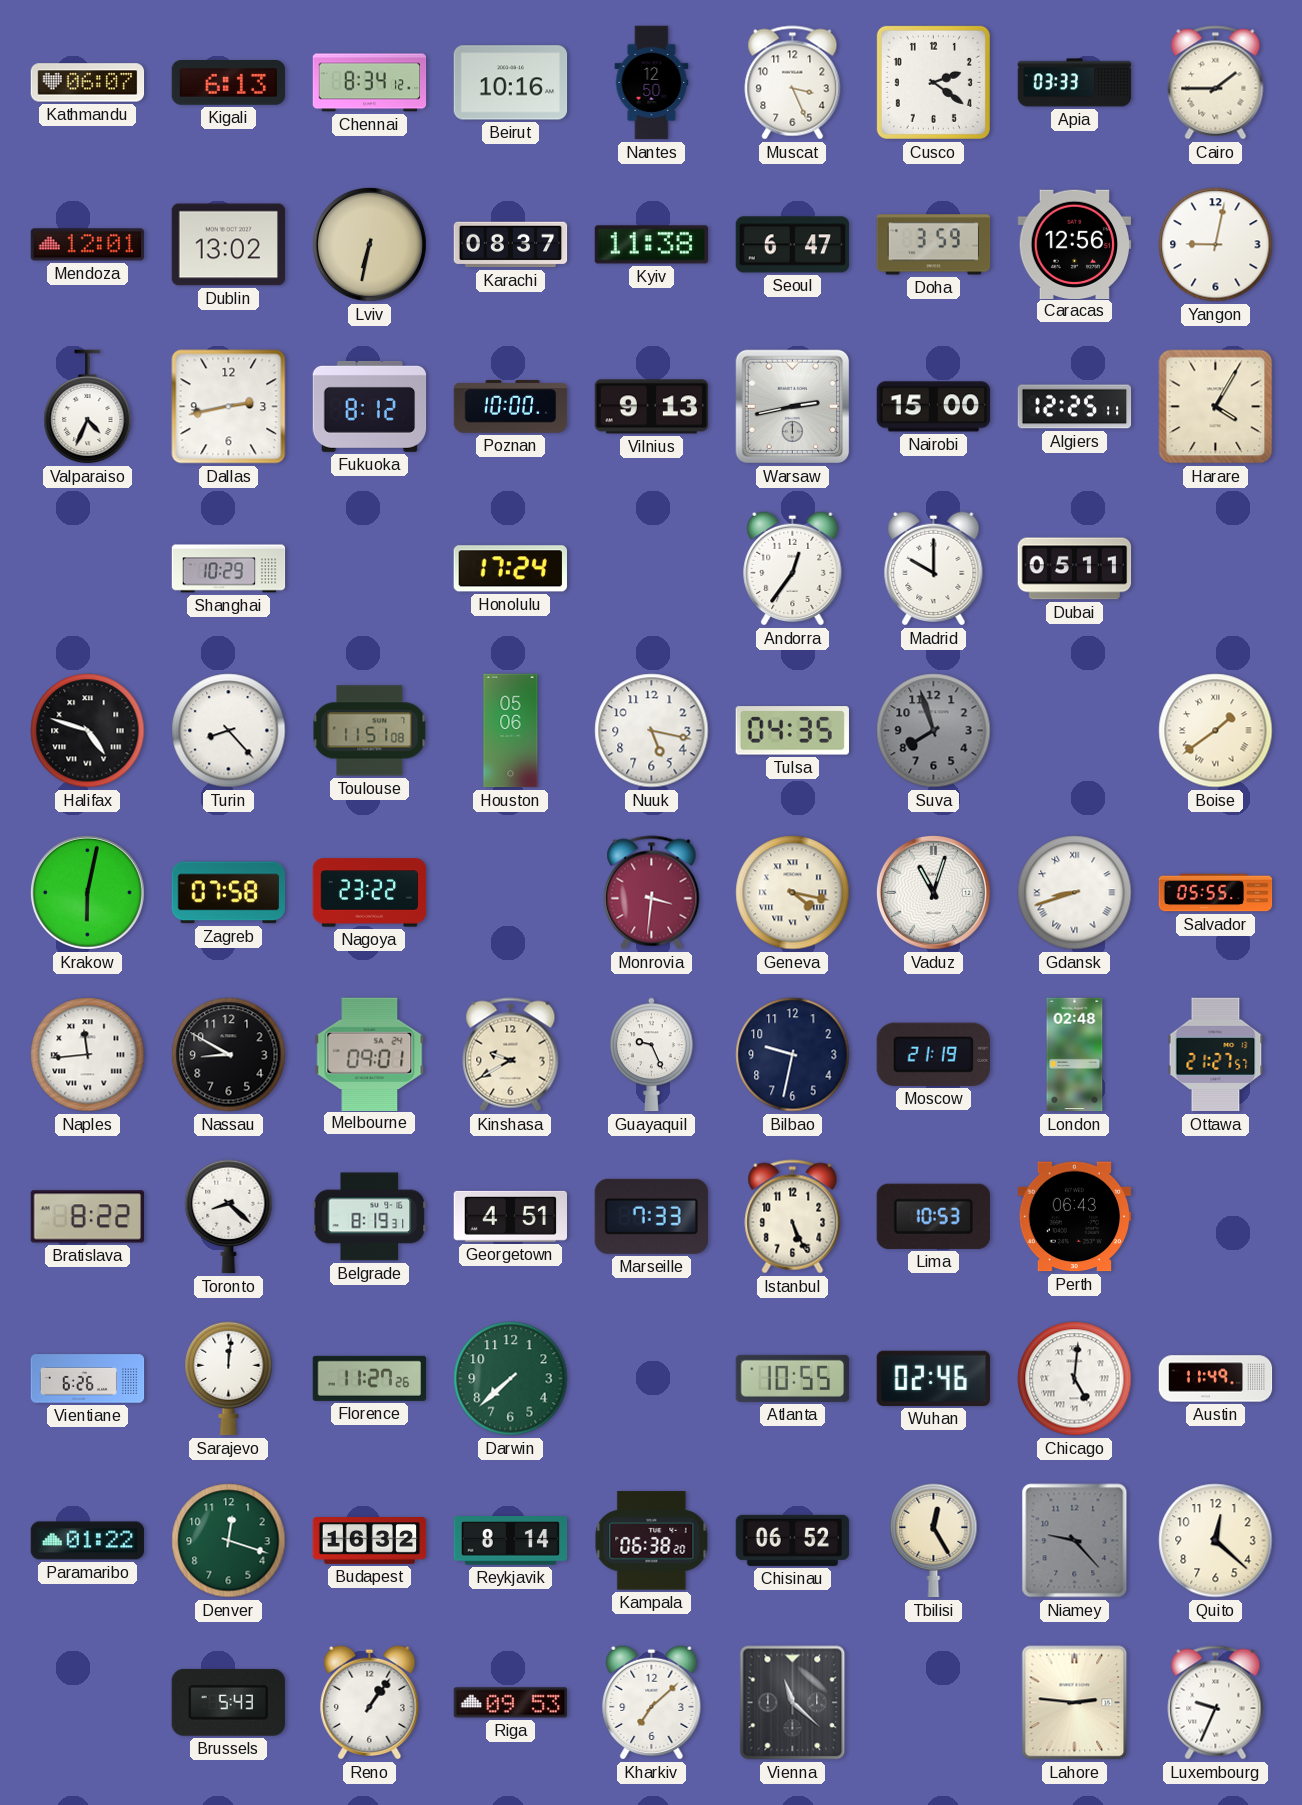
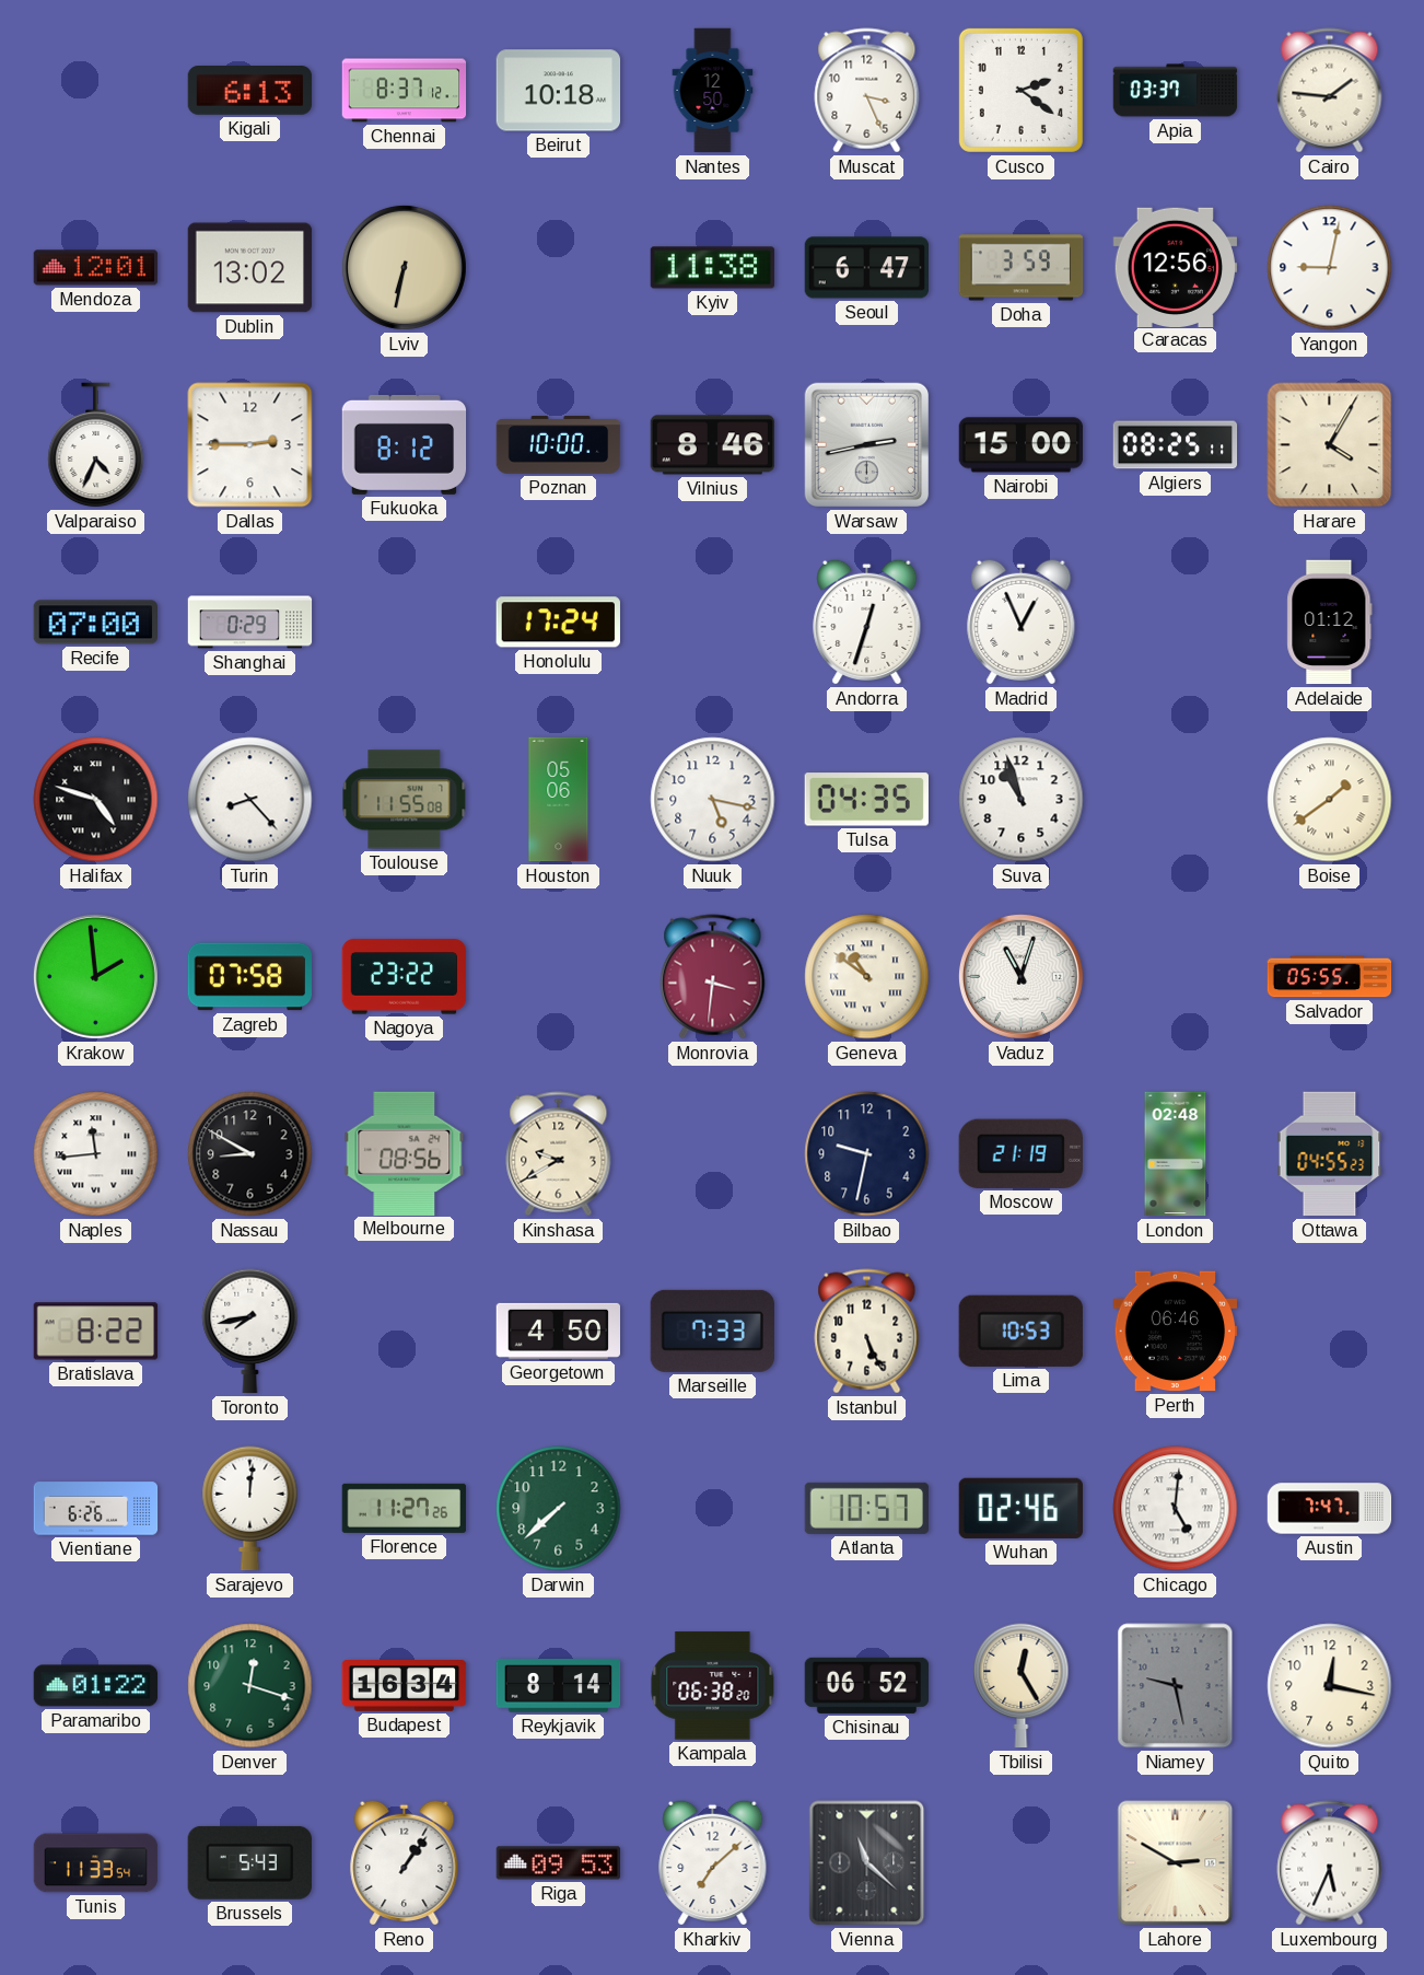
Kathmandu: 06:07 -> none (88, 83)
Chennai: 8:34 -> 8:37 (405, 91)
Beirut: 10:16 -> 10:18 (559, 91)
Apia: 03:33 -> 03:37 (1176, 91)
Cairo: 1:45 -> 1:46 (1330, 91)
Karachi: 08:37 -> none (511, 245)
Dallas: 2:43 -> 2:45 (250, 445)
Vilnius: 9:13 -> 8:46 (713, 445)
Algiers: 12:25 -> 08:25 (1176, 445)
Recife: none -> 07:00 (95, 623)
Shanghai: 10:29 -> 0:29 (250, 623)
Andorra: 12:36 -> 12:33 (867, 621)
Madrid: 10:00 -> 12:56 (1022, 621)
Dubai: 05:11 -> none (1075, 569)
Adelaide: none -> 01:12 (1330, 623)
Toulouse: 11:51 -> 11:55 (405, 800)
Suva: 7:57 -> 10:57 (1022, 800)
Suva dial: grey -> white (1022, 800)
Krakow: 6:02 -> 1:59 (95, 976)
Geneva: 4:17 -> 10:51 (867, 977)
Gdansk: 8:42 -> none (1075, 893)
Melbourne: 09:01 -> 08:56 (405, 1153)
Guayaquil: 9:26 -> none (652, 1055)
Ottawa: 21:27 -> 04:55 (1330, 1154)
Toronto: 8:22 -> 7:43 (250, 1332)
Belgrade: 8:19 -> none (370, 1217)
Georgetown: 4:51 -> 4:50 (559, 1331)
Perth: 06:43 -> 06:46 (1176, 1332)
Atlanta: 10:55 -> 10:57 (867, 1508)
Austin: 11:49 -> 7:47 (1330, 1509)
Budapest: 16:32 -> 16:34 (405, 1686)
Niamey: 9:23 -> 9:28 (1176, 1686)
Quito: 12:22 -> 12:17 (1330, 1686)
Tunis: none -> 11:33 (96, 1863)
Lahore: 2:46 -> 2:50 (1176, 1863)
Luxembourg: 9:34 -> 5:34 (1330, 1863)
